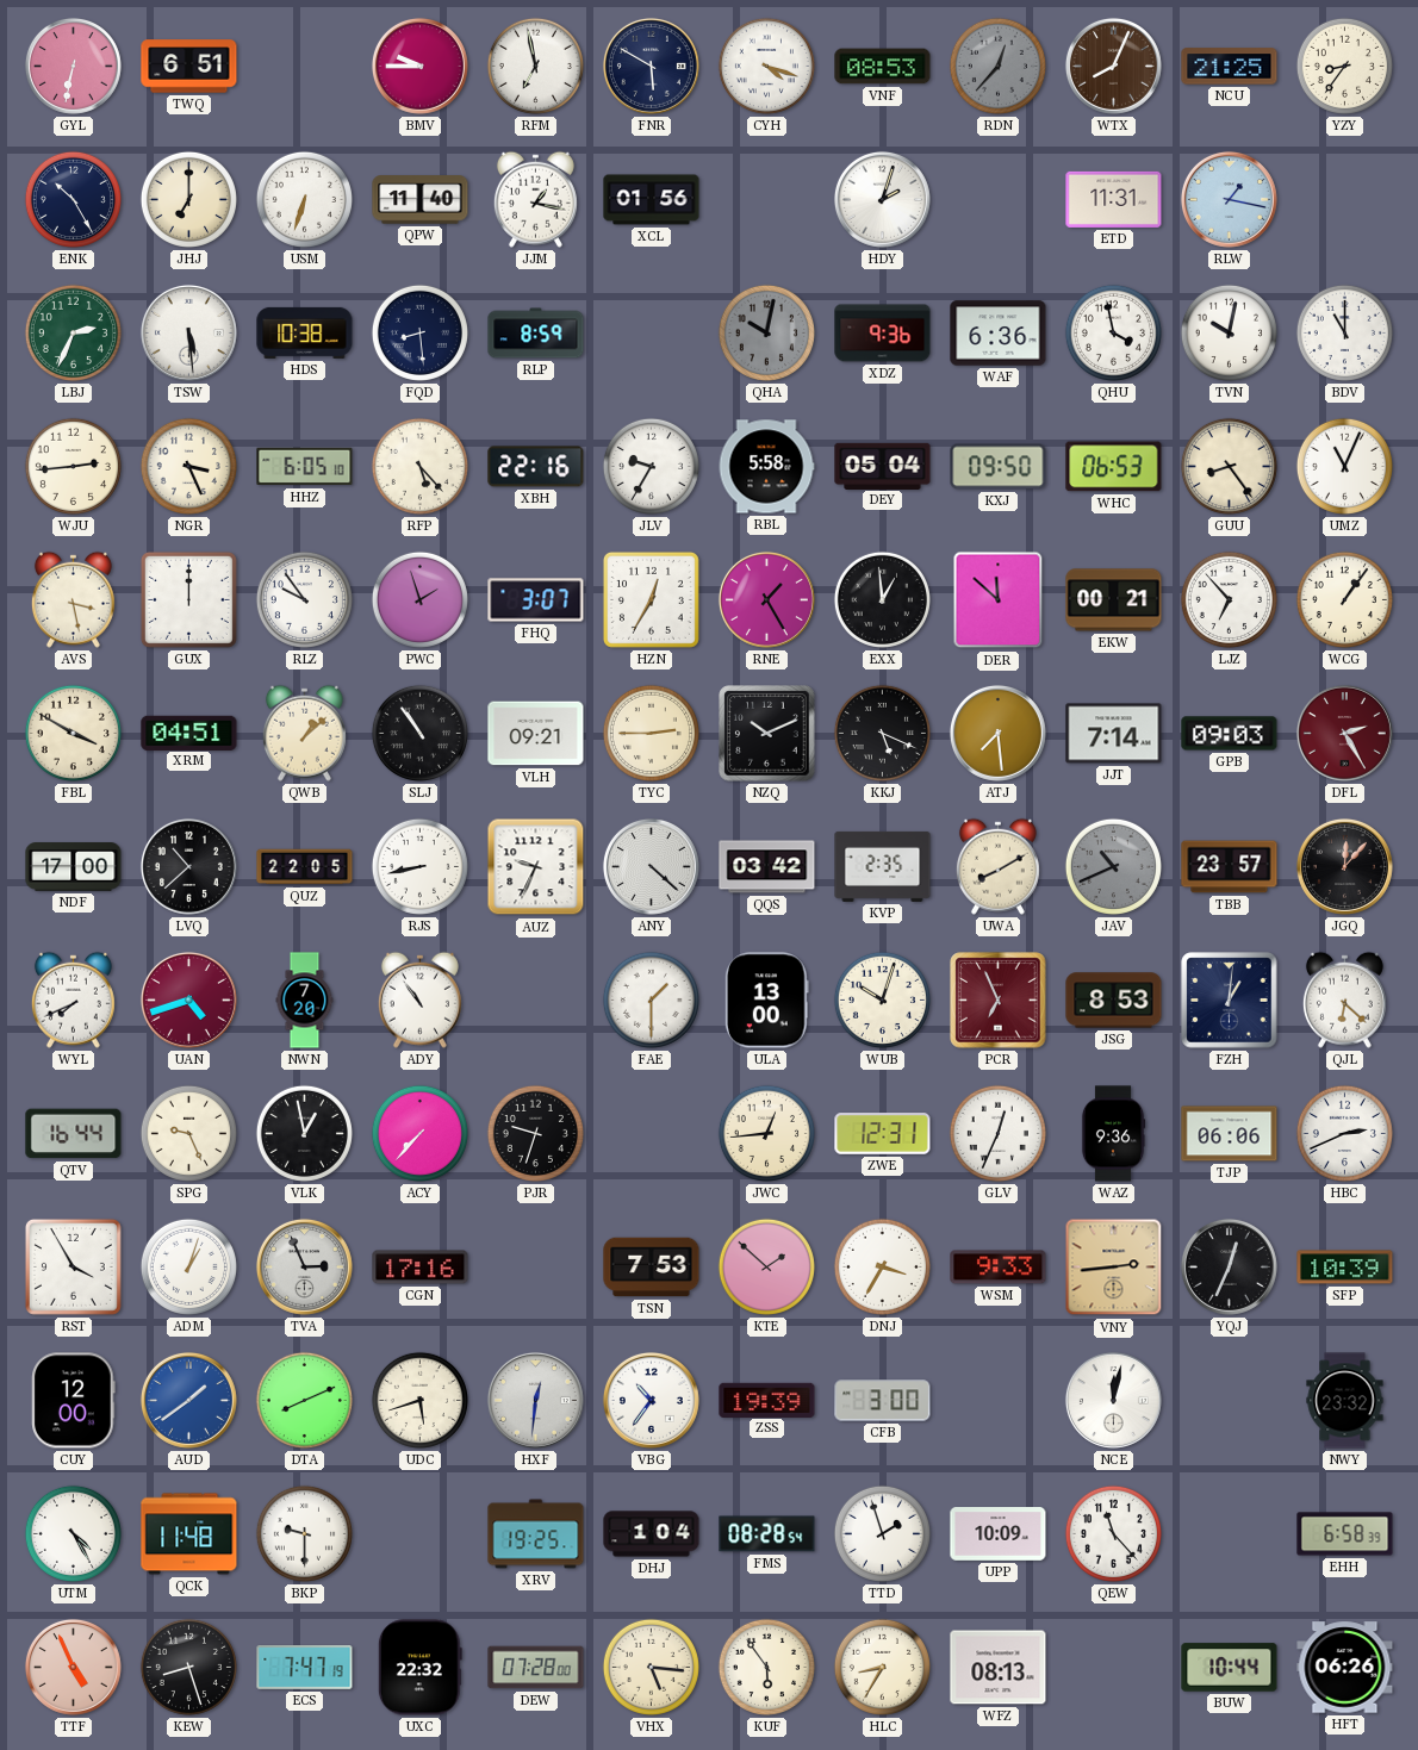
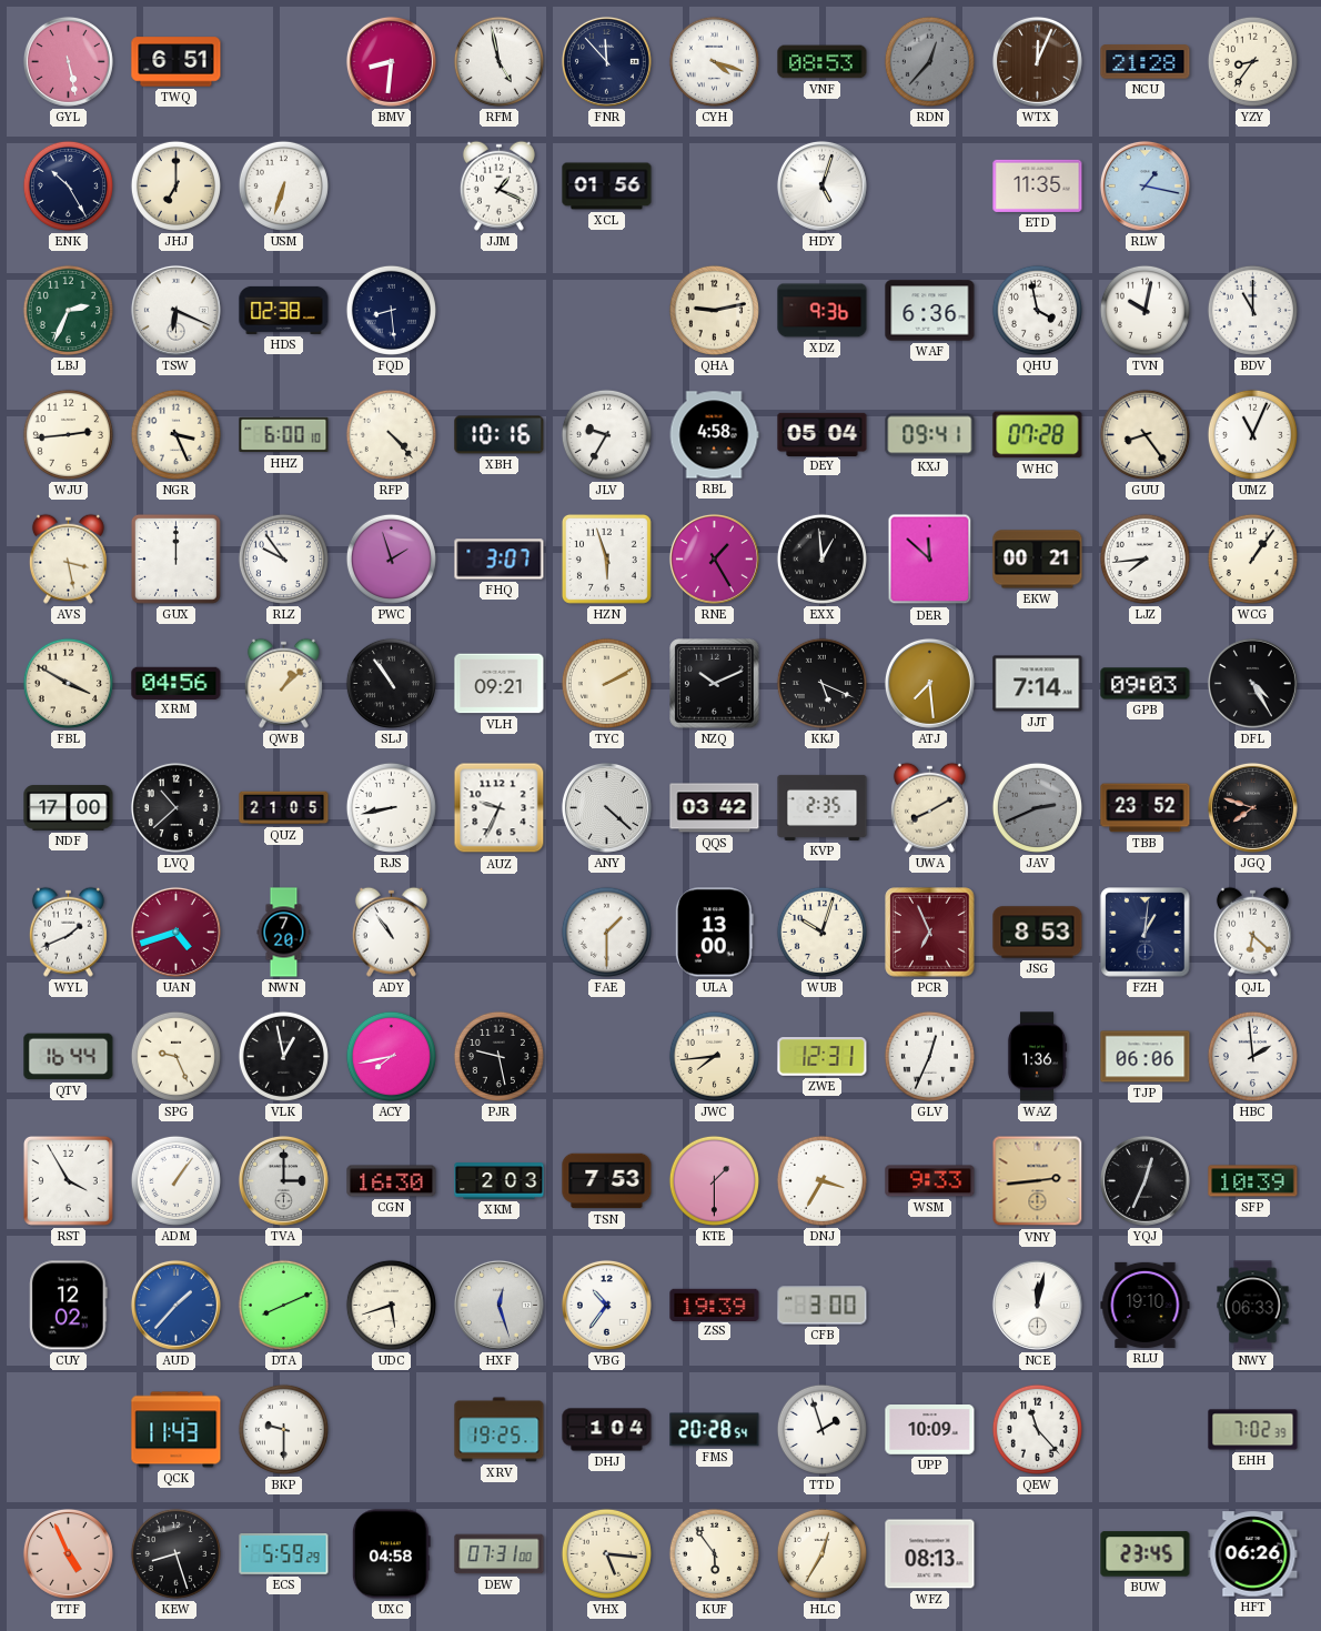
GYL: 6:32 -> 5:28 (68, 61)
BMV: 9:45 -> 8:31 (391, 61)
RFM: 6:58 -> 4:58 (498, 61)
FNR: 5:50 -> 11:53 (606, 61)
WTX: 8:04 -> 12:04 (1037, 61)
NCU: 21:25 -> 21:28 (1146, 62)
QPW: 11:40 -> none (421, 200)
JJM: 1:17 -> 1:19 (498, 185)
HDY: 2:03 -> 5:03 (821, 185)
ETD: 11:31 -> 11:35 (1038, 185)
TSW: 5:29 -> 6:19 (175, 310)
HDS: 10:38 -> 02:38 (284, 310)
RLP: 8:59 -> none (536, 334)
QHA: 10:02 -> 9:13 (714, 310)
QHA dial: grey -> cream (714, 310)
HHZ: 6:05 -> 6:00 (284, 435)
RFP: 5:23 -> 4:23 (391, 434)
XBH: 22:16 -> 10:16 (500, 435)
RBL: 5:58 -> 4:58 (714, 435)
KXJ: 09:50 -> 09:41 (930, 435)
WHC: 06:53 -> 07:28 (1038, 435)
HZN: 12:35 -> 5:57 (606, 558)
LJZ: 6:53 -> 7:44 (1144, 558)
XRM: 04:51 -> 04:56 (177, 683)
TYC: 2:45 -> 2:10 (606, 683)
DFL: 2:25 -> 4:25 (1252, 683)
DFL dial: burgundy -> black (1252, 683)
QUZ: 22:05 -> 21:05 (284, 808)
JAV: 10:41 -> 2:41 (1037, 807)
TBB: 23:57 -> 23:52 (1146, 808)
JGQ: 12:07 -> 7:48 (1252, 807)
WYL: 7:41 -> 1:41 (68, 932)
ACY: 7:37 -> 7:43 (391, 1056)
PJR: 9:33 -> 9:28 (498, 1056)
JWC: 12:44 -> 7:44 (714, 1056)
WAZ: 9:36 -> 1:36 (1037, 1057)
HBC: 2:41 -> 1:59 (1252, 1056)
ADM: 1:03 -> 1:06 (175, 1180)
TVA: 2:56 -> 3:00 (283, 1180)
CGN: 17:16 -> 16:30 (392, 1181)
XKM: none -> 2:03 (500, 1181)
KTE: 1:52 -> 1:30 (714, 1180)
CUY: 12:00 -> 12:02 (69, 1306)
AUD: 1:39 -> 1:37 (175, 1305)
HXF: 12:31 -> 12:27 (498, 1305)
RLU: none -> 19:10 (1146, 1305)
NWY: 23:32 -> 06:33 (1253, 1306)
UTM: 4:25 -> none (73, 1533)
QCK: 11:48 -> 11:43 (177, 1430)
FMS: 08:28 -> 20:28 (715, 1430)
EHH: 6:58 -> 7:02 (1253, 1430)
ECS: 7:47 -> 5:59 (284, 1554)
UXC: 22:32 -> 04:58 (391, 1554)
DEW: 07:28 -> 07:31 (500, 1554)
HLC: 8:35 -> 12:35 (821, 1553)
BUW: 10:44 -> 23:45 (1146, 1554)
